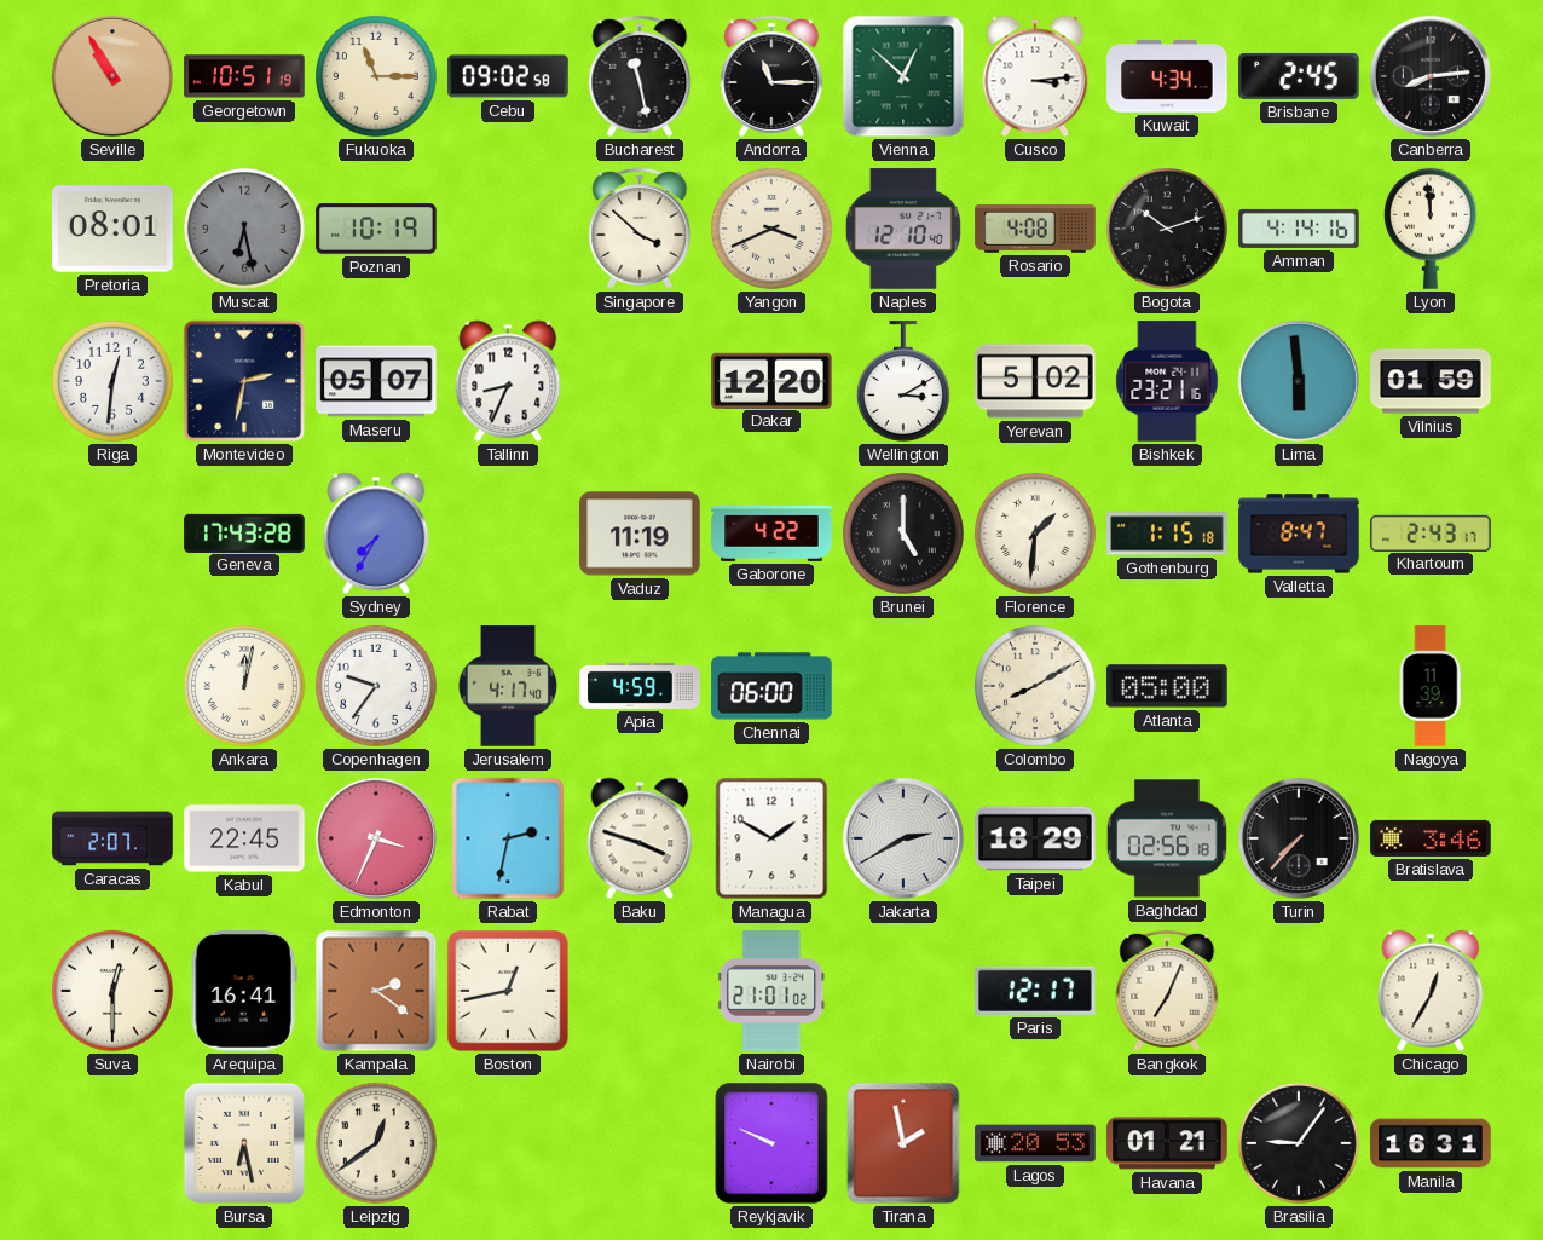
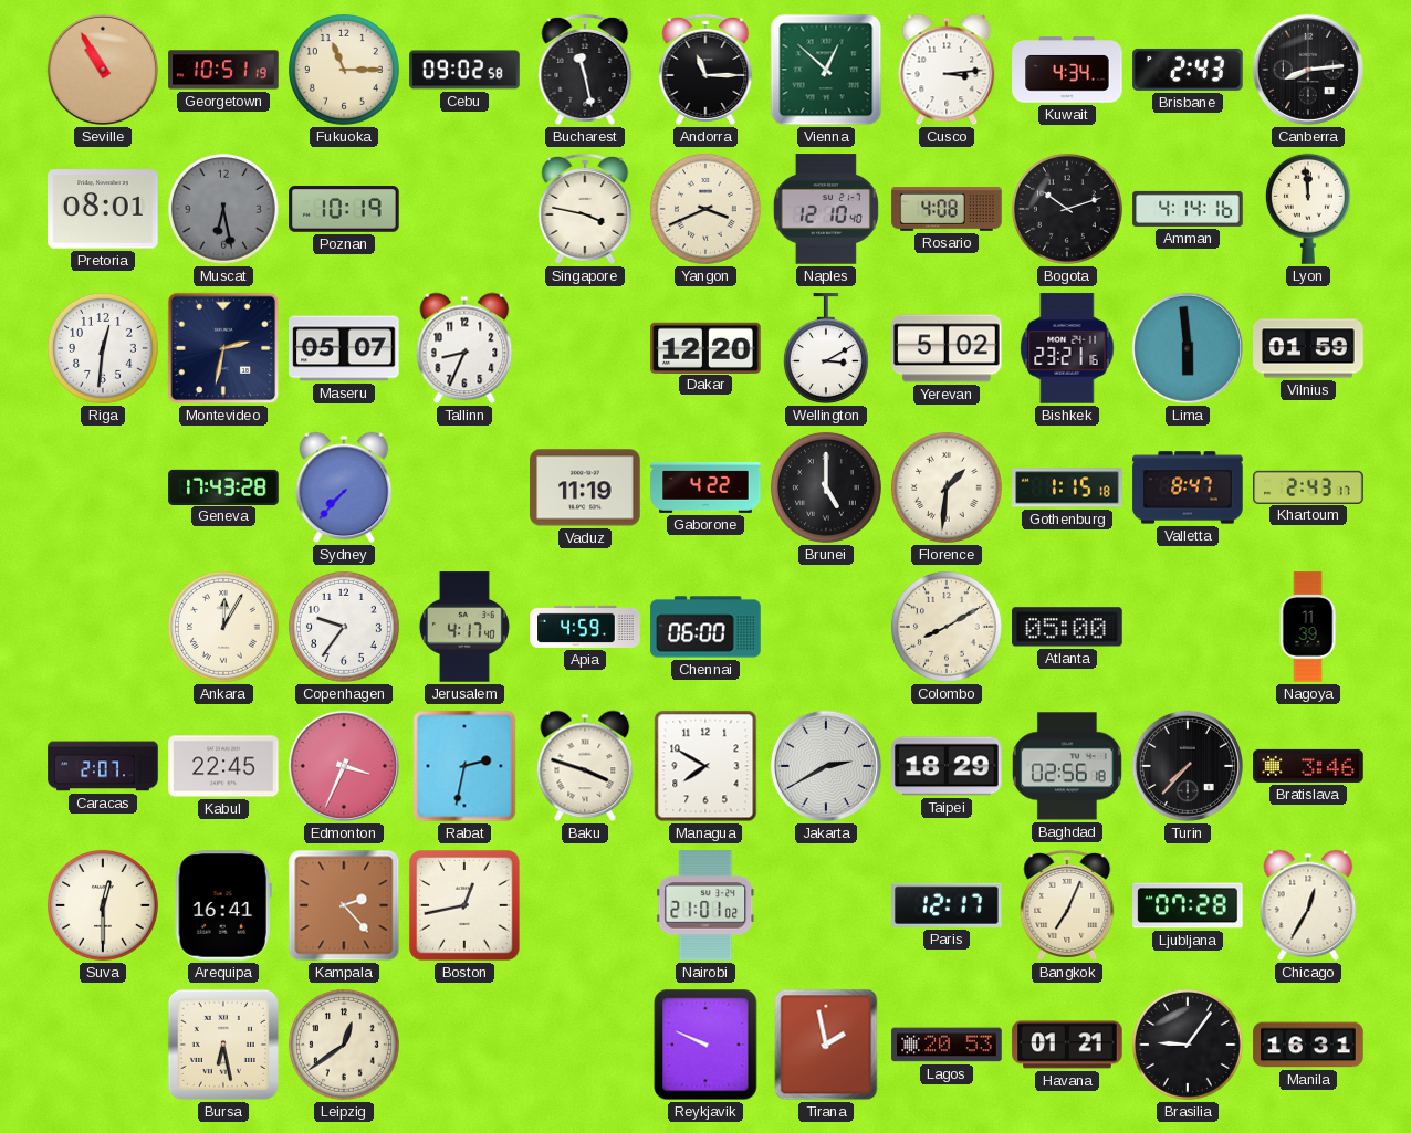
Brisbane: 2:45 -> 2:43 (1188, 70)
Singapore: 3:52 -> 3:47 (585, 209)
Sydney: 7:35 -> 7:37 (344, 487)
Ankara: 12:02 -> 12:05 (223, 627)
Managua: 1:50 -> 7:50 (705, 766)
Kampala: 2:21 -> 2:23 (344, 905)
Ljubljana: none -> 07:28 (1188, 905)
